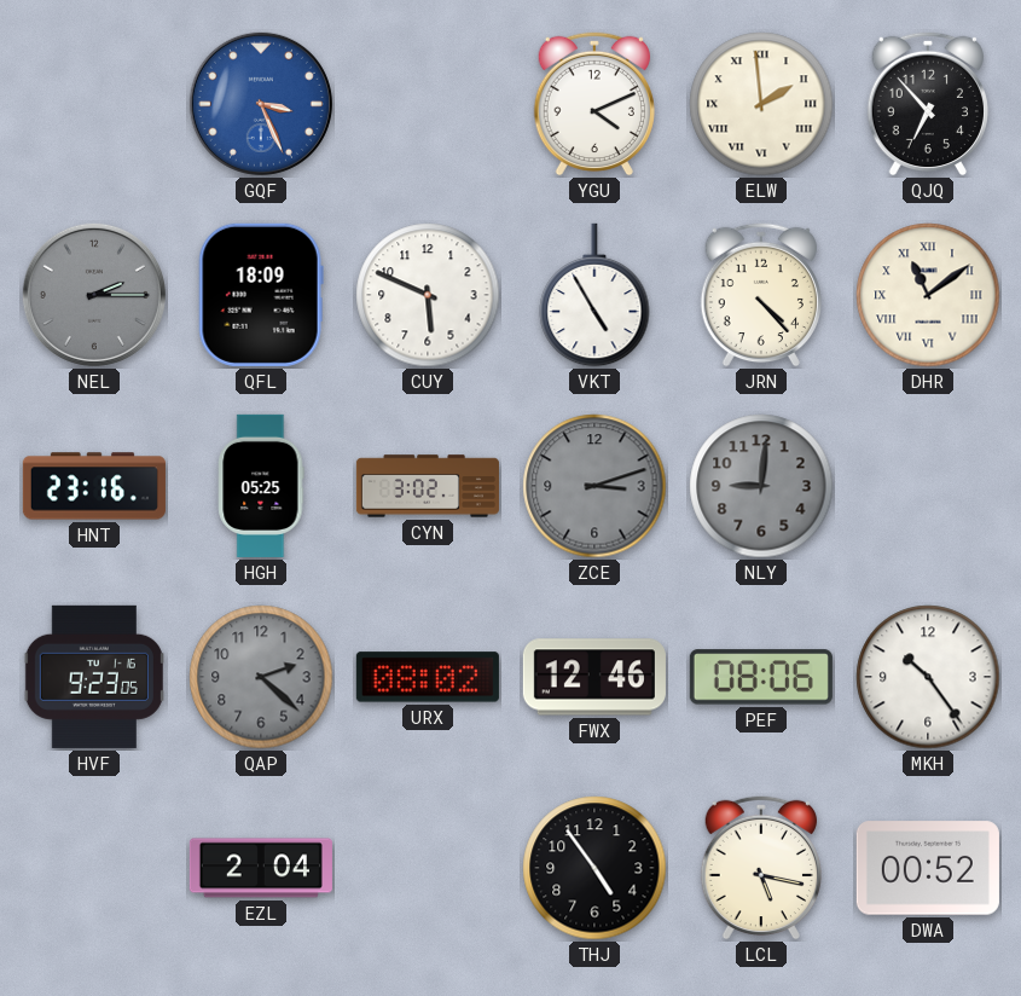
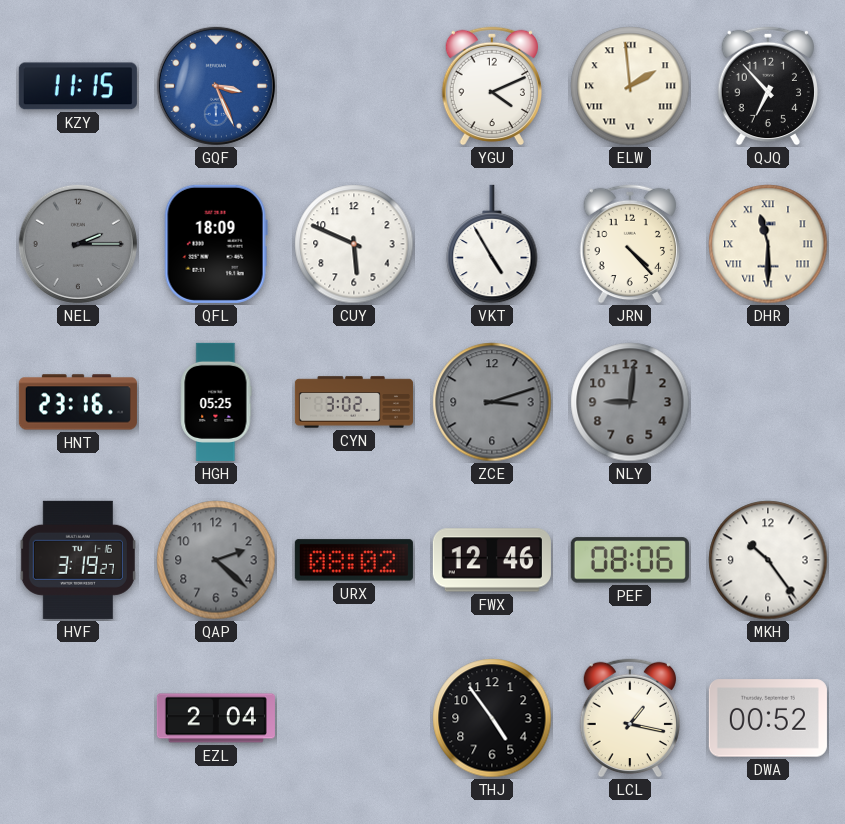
KZY: none -> 11:15 (78, 86)
DHR: 11:09 -> 11:30 (768, 244)
HVF: 9:23 -> 3:19 (78, 560)
LCL: 5:17 -> 1:17 (629, 718)
